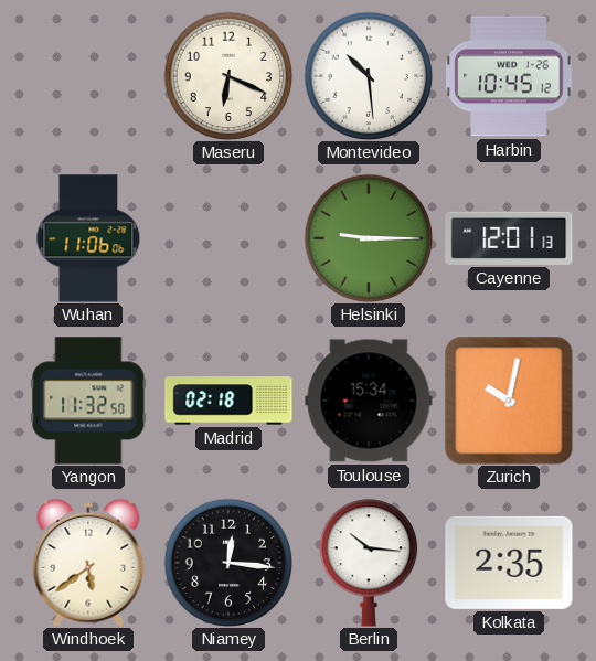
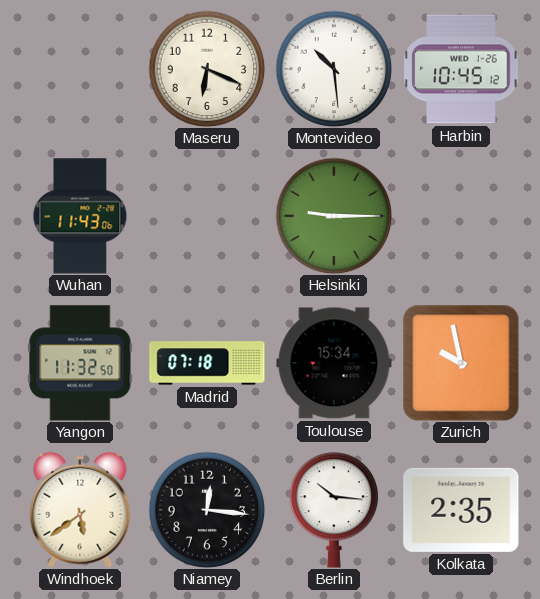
Wuhan: 11:06 -> 11:43 (80, 216)
Cayenne: 12:01 -> none (509, 238)
Madrid: 02:18 -> 07:18 (207, 363)
Zurich: 10:02 -> 9:58 (461, 363)
